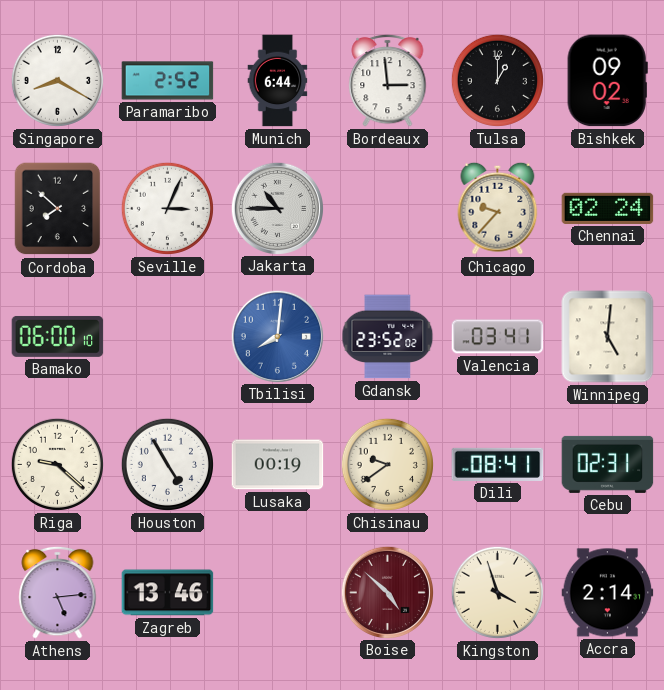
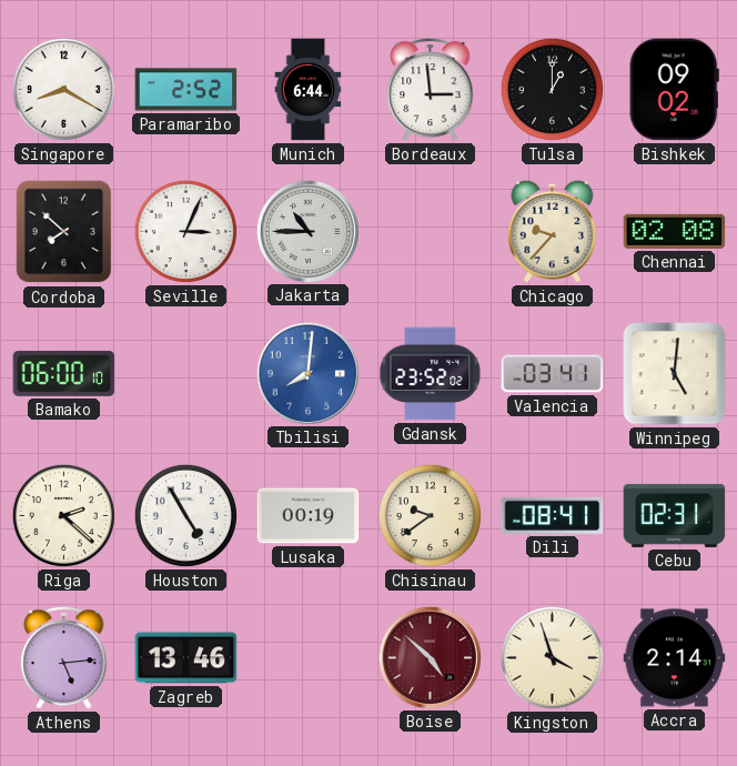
Chennai: 02:24 -> 02:08 (675, 231)
Riga: 9:22 -> 2:22 (63, 515)
